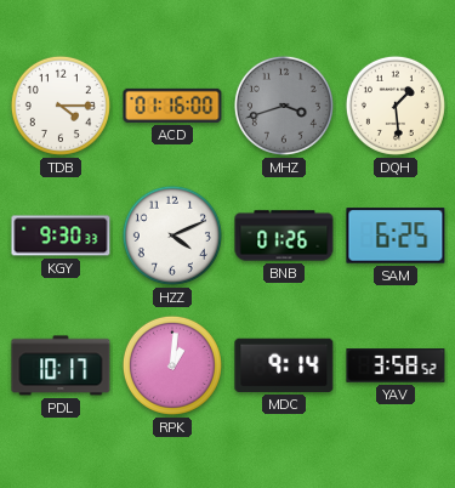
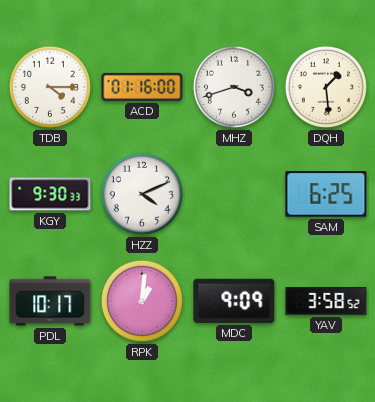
MHZ dial: grey -> white (234, 87)
BNB: 01:26 -> none (284, 236)
MDC: 9:14 -> 9:09 (234, 301)
